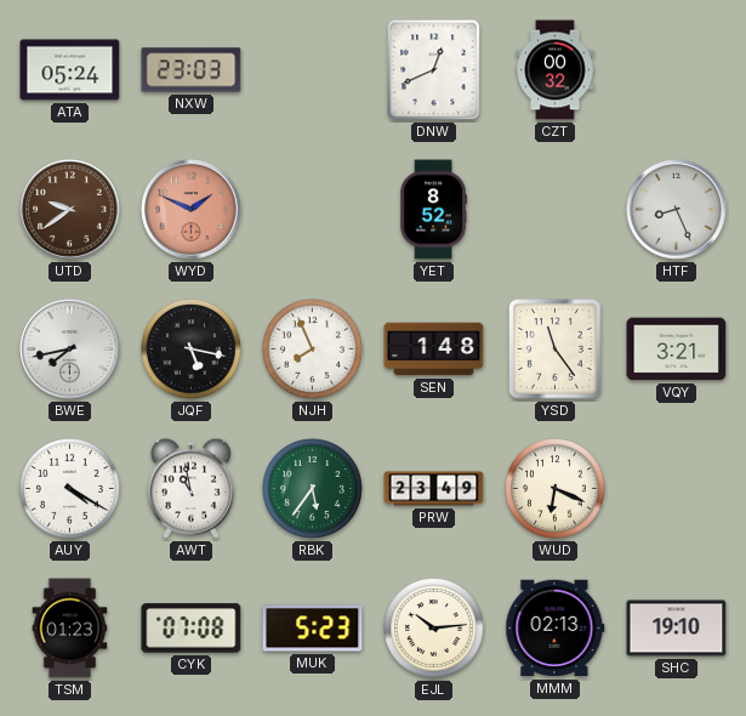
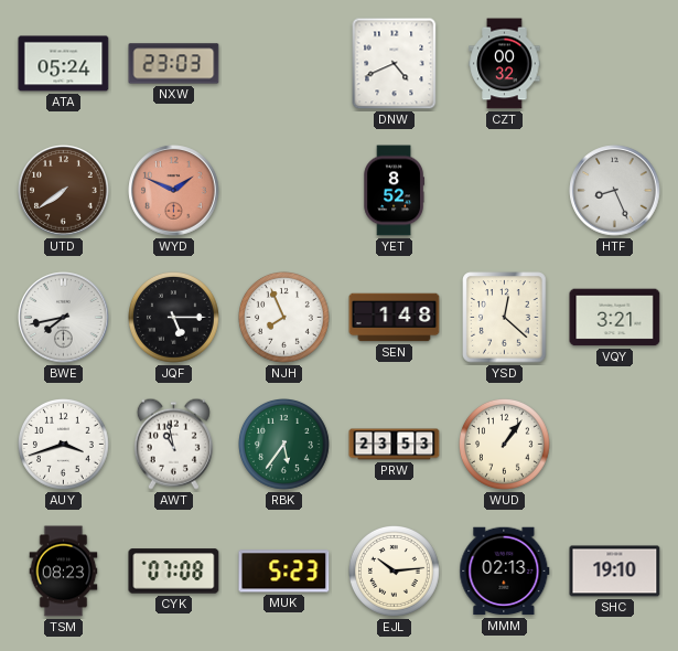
DNW: 12:41 -> 4:41 (395, 64)
UTD: 9:39 -> 7:39 (64, 191)
JQF: 5:17 -> 5:15 (174, 318)
YSD: 11:24 -> 12:22 (505, 318)
AUY: 4:20 -> 3:42 (64, 445)
PRW: 23:49 -> 23:53 (395, 445)
WUD: 6:19 -> 1:06 (505, 445)
TSM: 01:23 -> 08:23 (64, 572)
